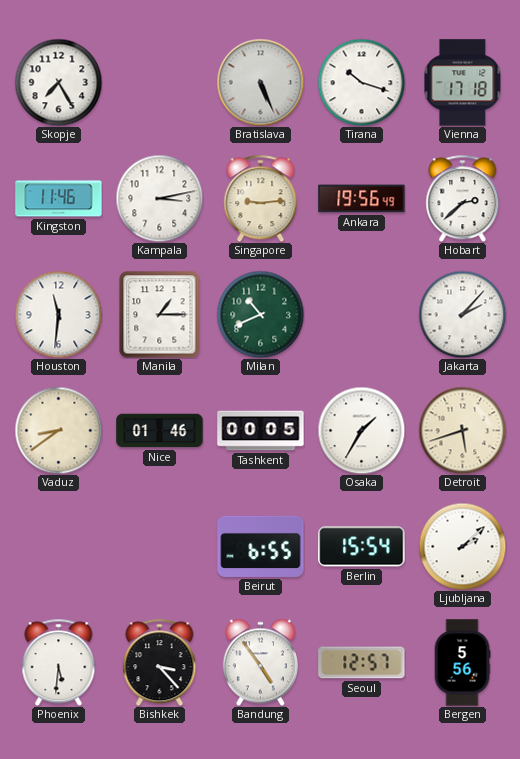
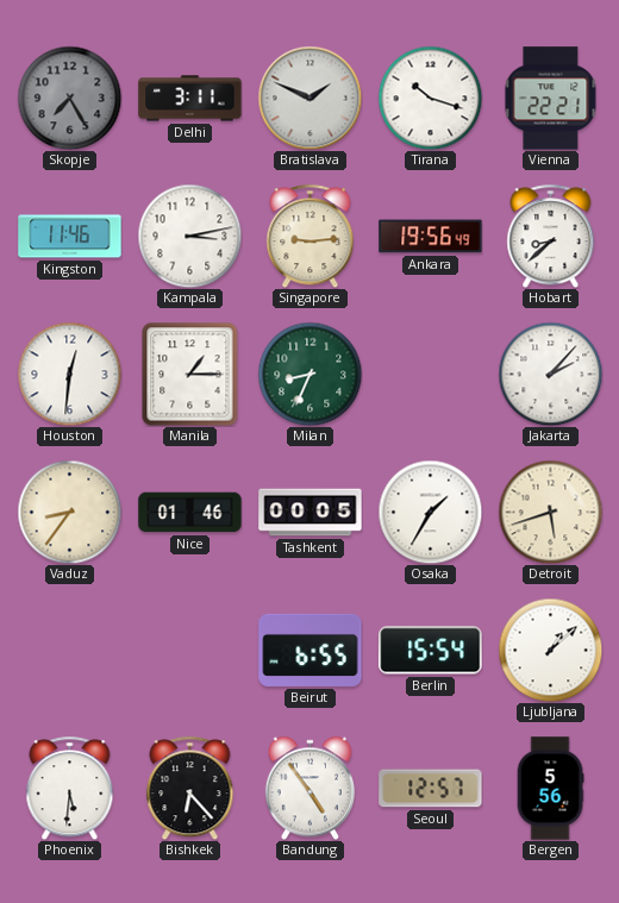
Skopje dial: white -> grey (69, 98)
Delhi: none -> 3:11 (190, 99)
Bratislava: 5:26 -> 1:49 (309, 98)
Vienna: 17:18 -> 22:21 (551, 99)
Hobart: 2:38 -> 8:38 (551, 236)
Houston: 11:31 -> 12:31 (69, 374)
Milan: 10:41 -> 8:34 (309, 374)
Vaduz: 8:39 -> 8:36 (69, 512)
Ljubljana: 2:08 -> 1:08 (550, 650)
Bishkek: 3:23 -> 6:23 (190, 788)
